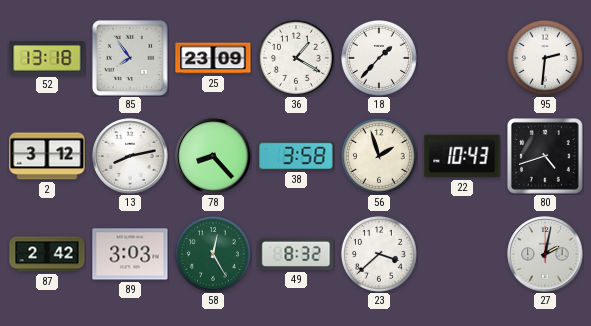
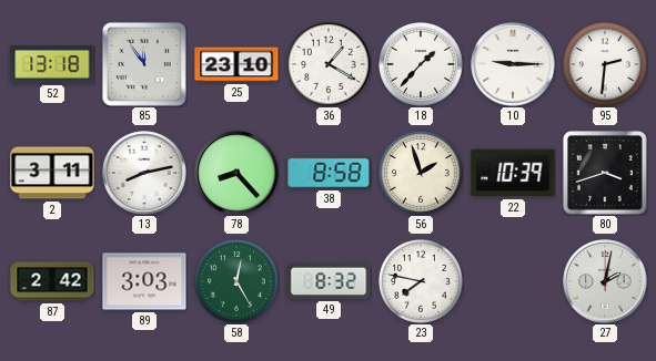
85: 7:54 -> 11:54 (144, 64)
25: 23:09 -> 23:10 (236, 64)
10: none -> 9:15 (513, 64)
2: 3:12 -> 3:11 (52, 173)
38: 3:58 -> 8:58 (329, 173)
22: 10:43 -> 10:39 (513, 173)
80: 4:42 -> 3:42 (606, 174)
23: 3:38 -> 7:47 (421, 281)
